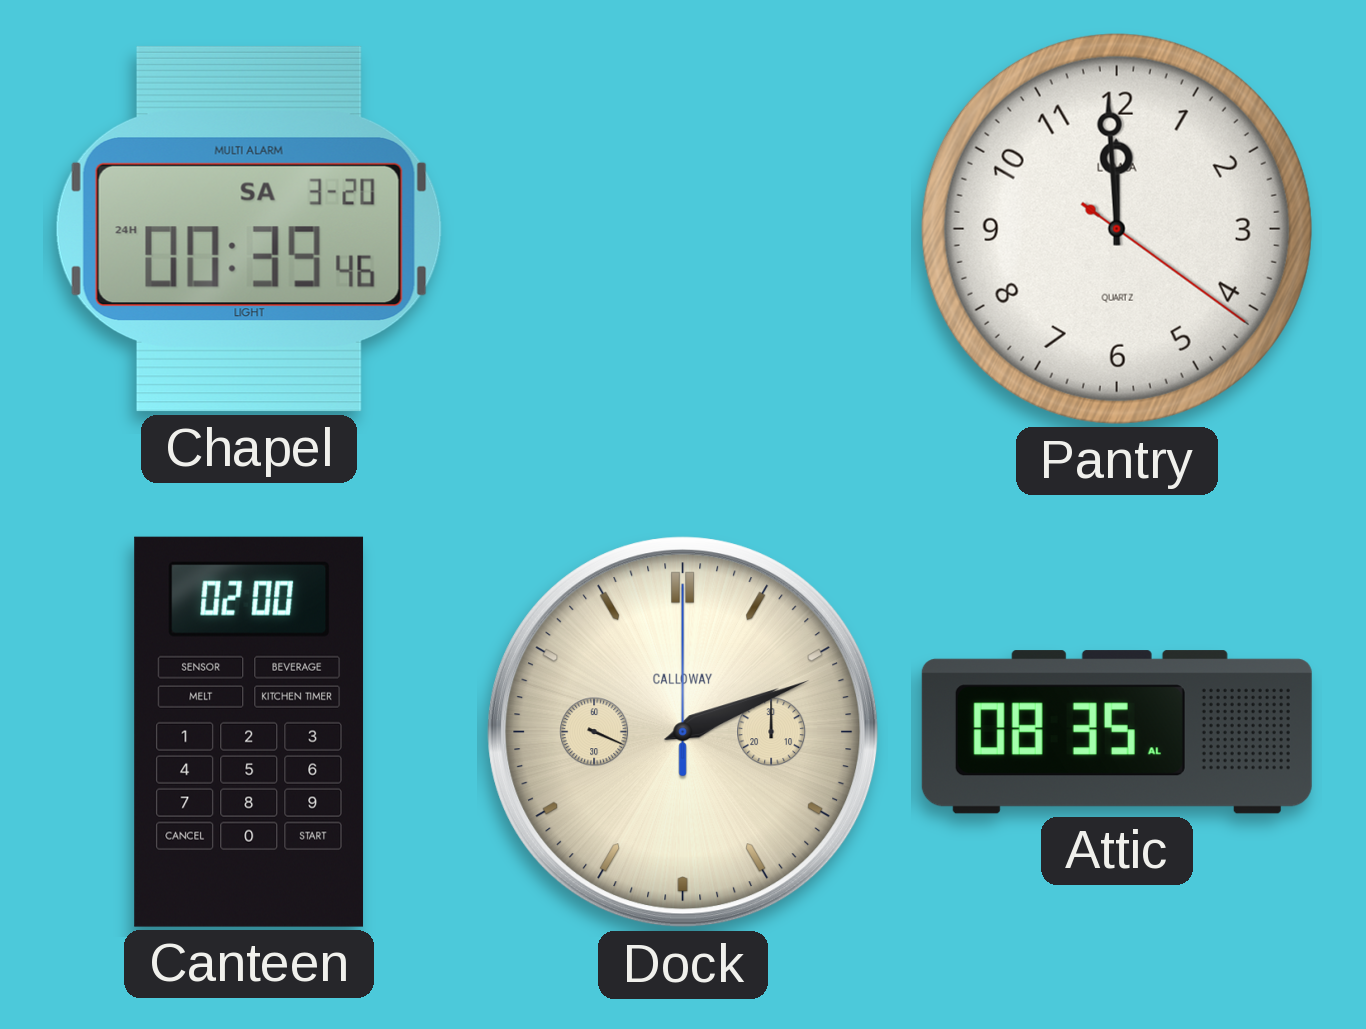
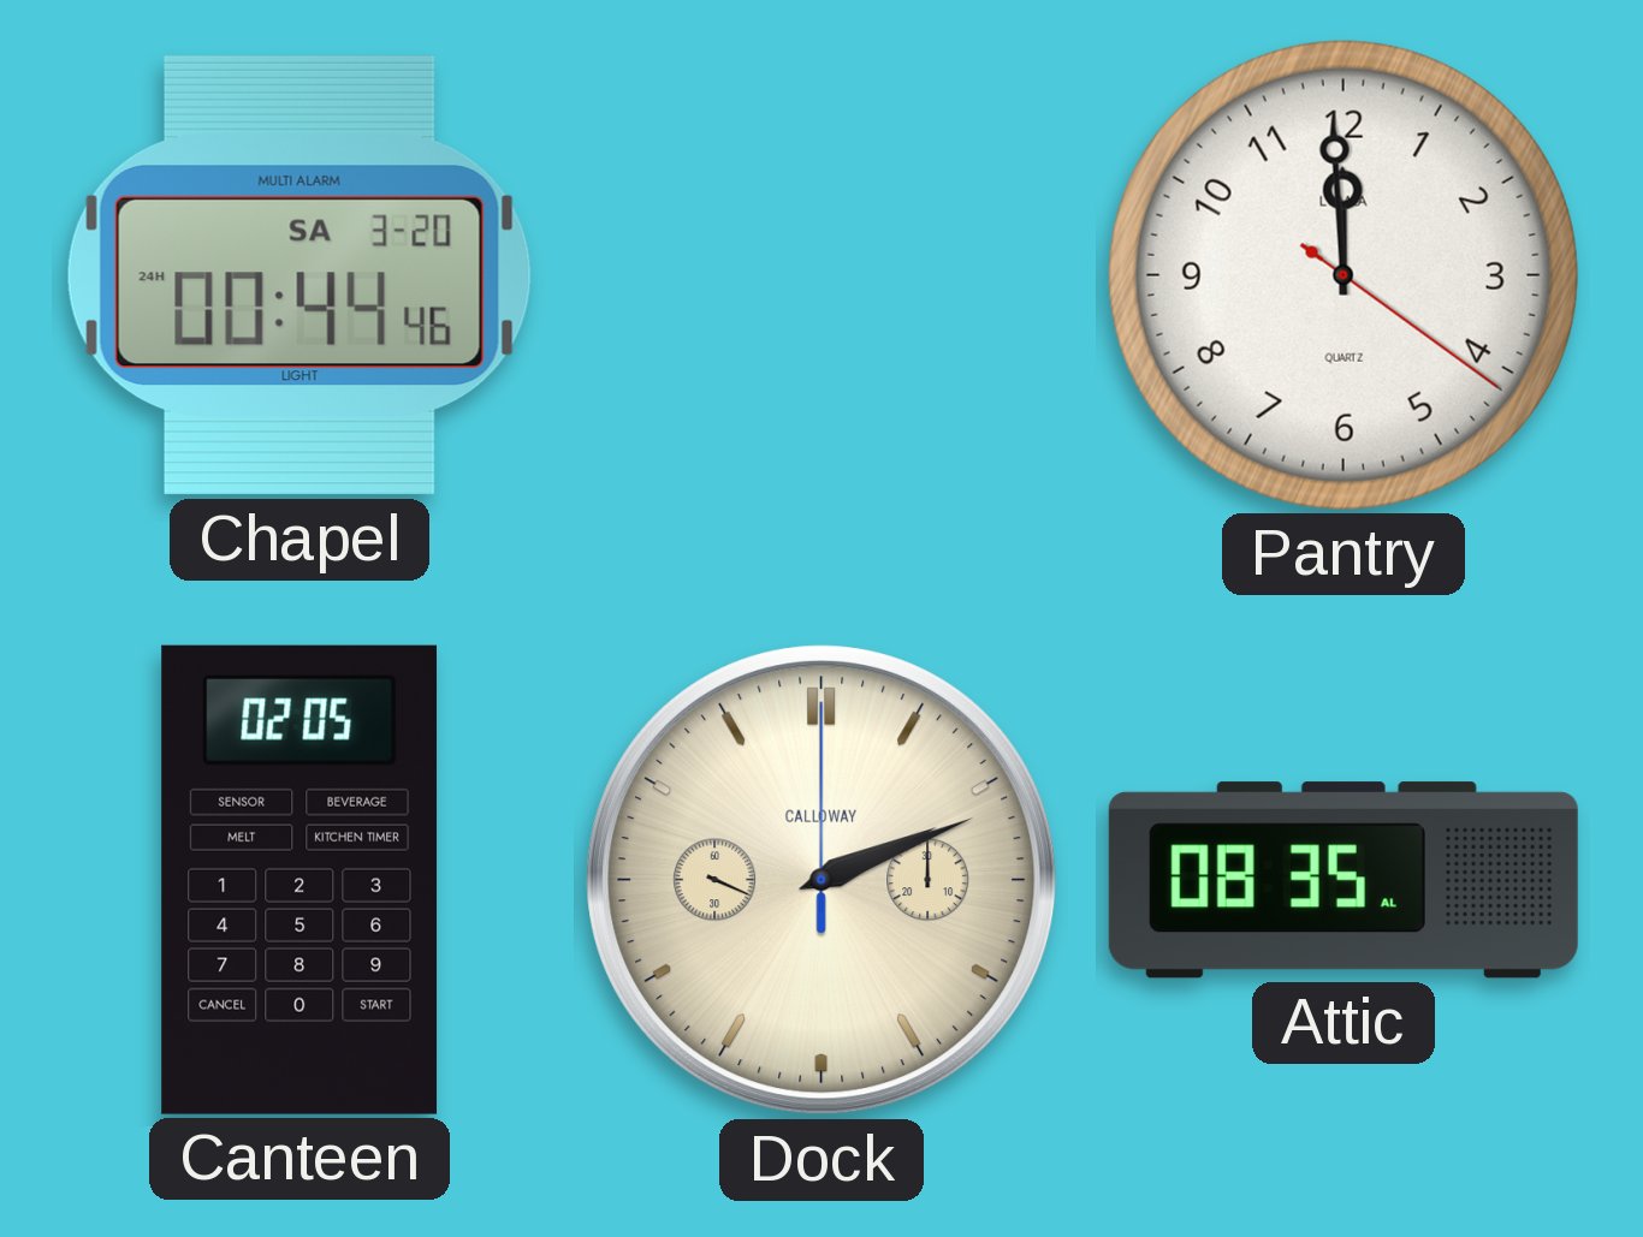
Chapel: 00:39 -> 00:44 (299, 275)
Canteen: 02:00 -> 02:05 (299, 880)
